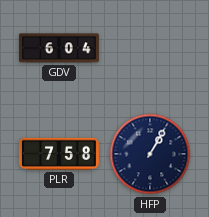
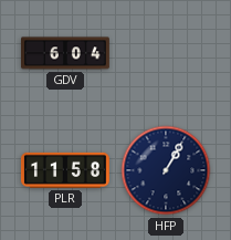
PLR: 7:58 -> 11:58 (65, 170)
